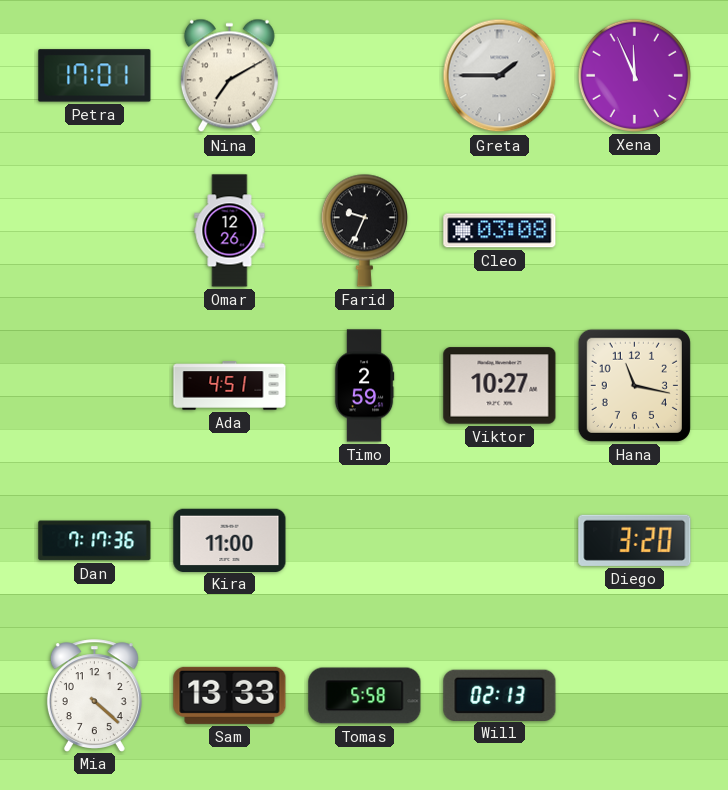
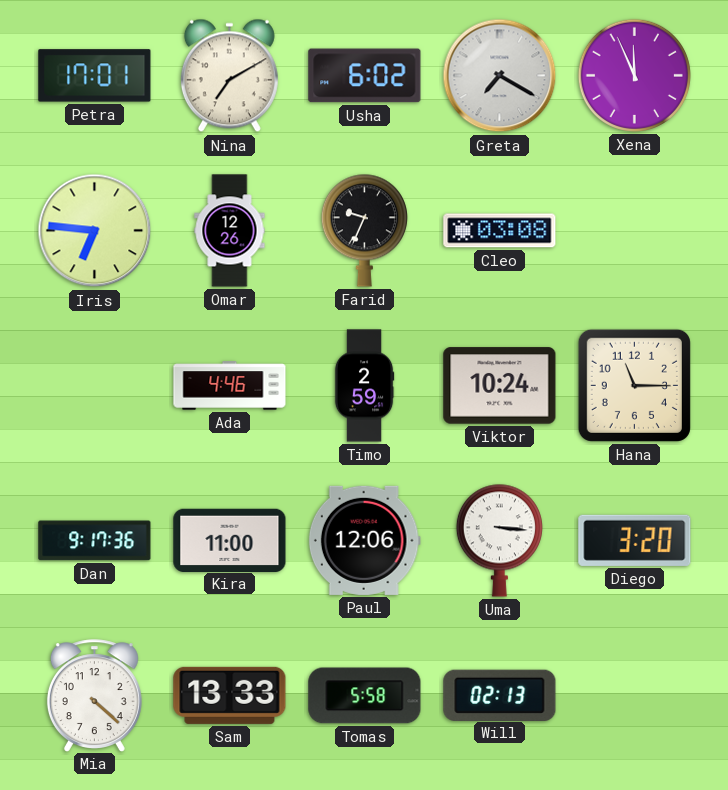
Usha: none -> 6:02 (365, 76)
Greta: 1:45 -> 7:20 (500, 76)
Iris: none -> 6:46 (95, 231)
Ada: 4:51 -> 4:46 (230, 386)
Viktor: 10:27 -> 10:24 (500, 386)
Hana: 11:17 -> 11:15 (634, 385)
Dan: 7:17 -> 9:17 (95, 541)
Paul: none -> 12:06 (364, 540)
Uma: none -> 3:16 (499, 540)
